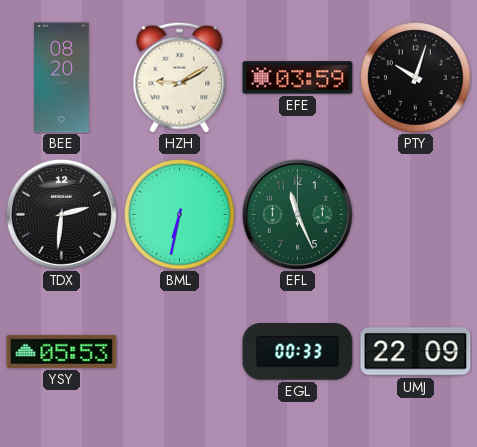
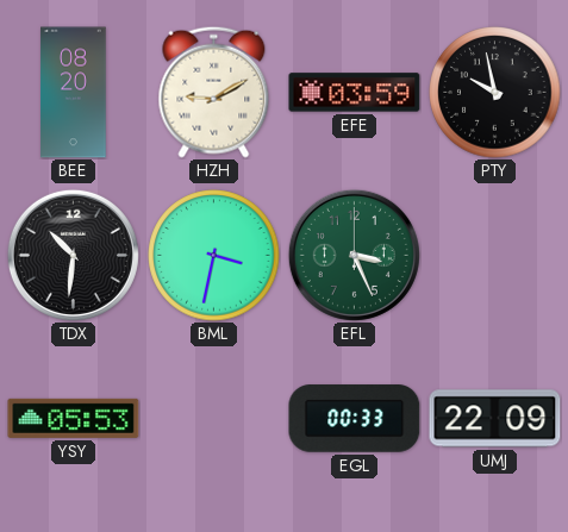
PTY: 10:03 -> 9:58 (495, 93)
TDX: 2:31 -> 10:31 (73, 255)
BML: 6:32 -> 3:32 (214, 256)
EFL: 11:26 -> 3:26 (354, 255)
